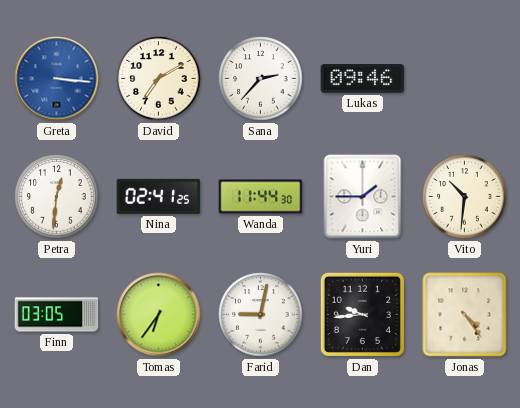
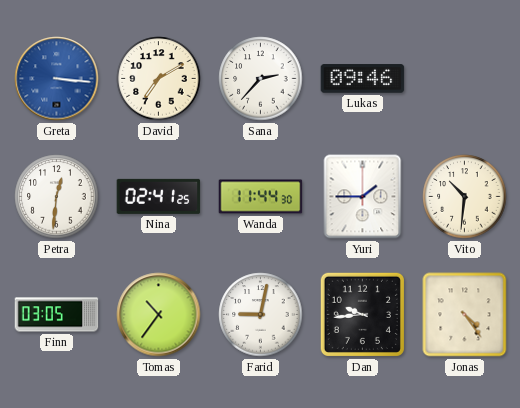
Tomas: 6:36 -> 10:36 (159, 315)
